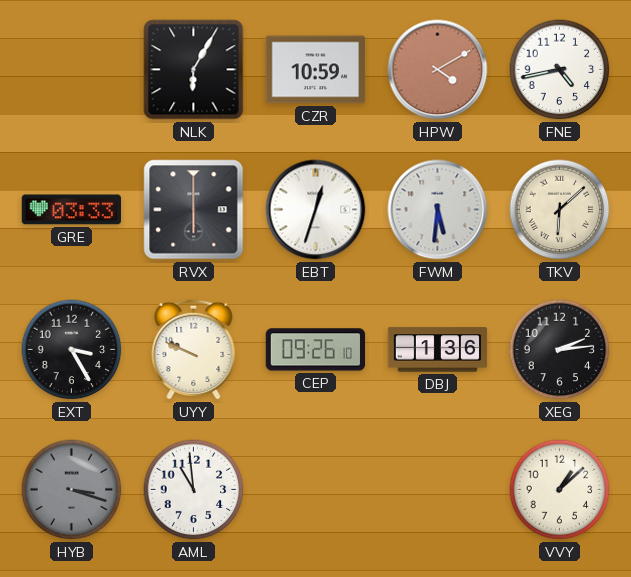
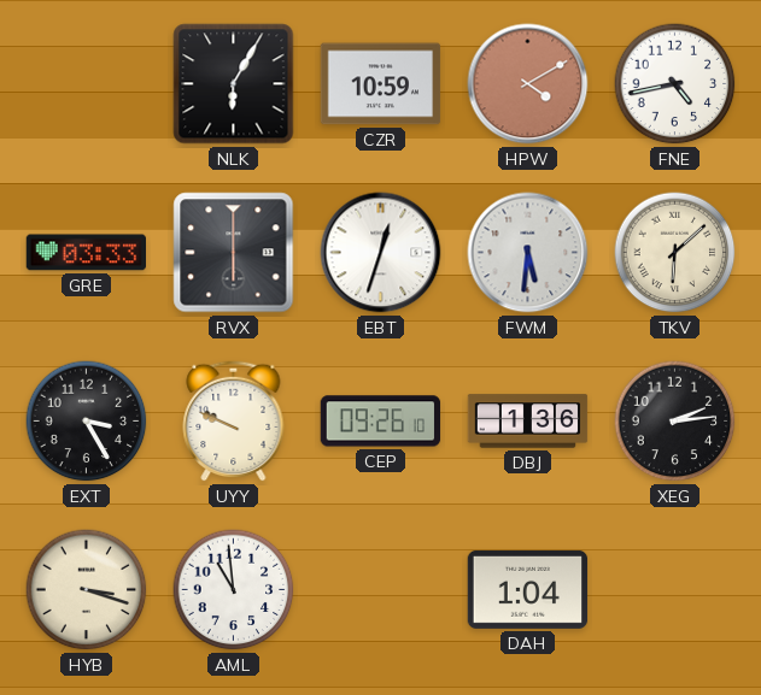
HYB dial: grey -> cream (87, 590)
DAH: none -> 1:04 (528, 589)
VVY: 1:08 -> none (560, 490)
